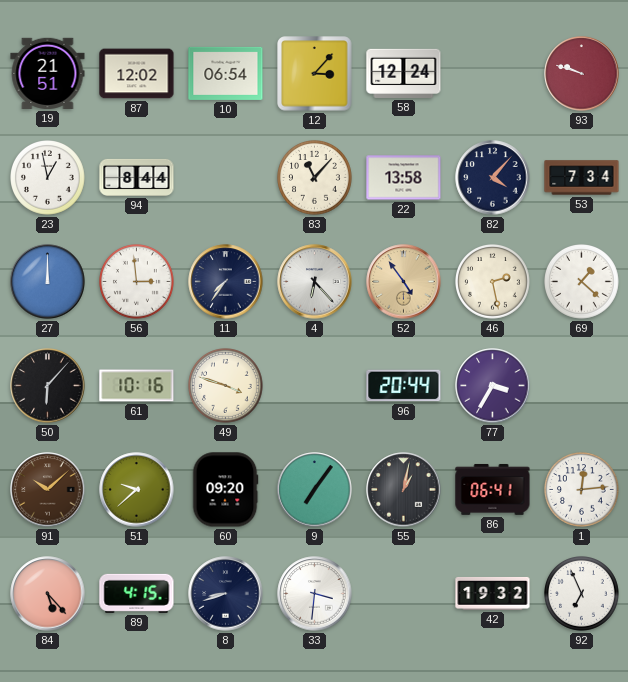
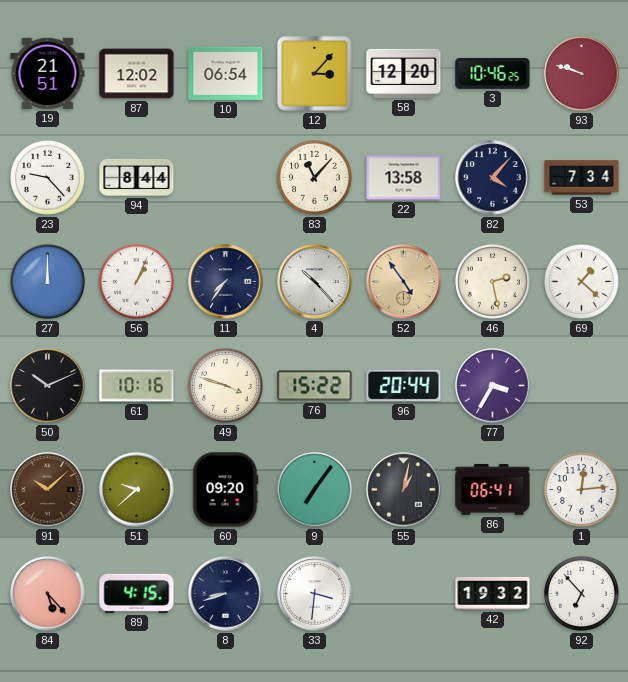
58: 12:24 -> 12:20 (404, 73)
3: none -> 10:46 (493, 74)
23: 12:58 -> 9:23 (48, 178)
56: 2:59 -> 1:04 (137, 282)
4: 6:23 -> 10:23 (315, 282)
50: 6:07 -> 10:11 (48, 386)
76: none -> 15:22 (315, 386)
92: 6:56 -> 6:53 (582, 594)
